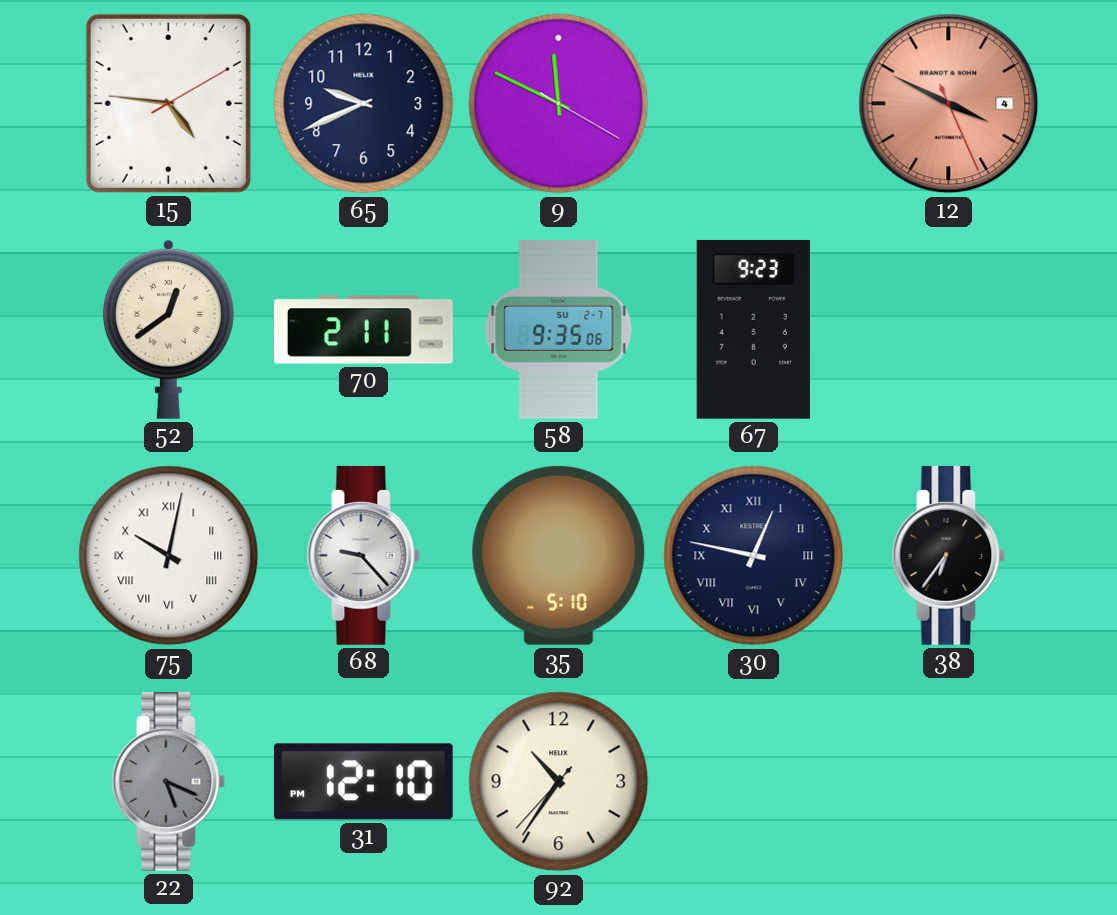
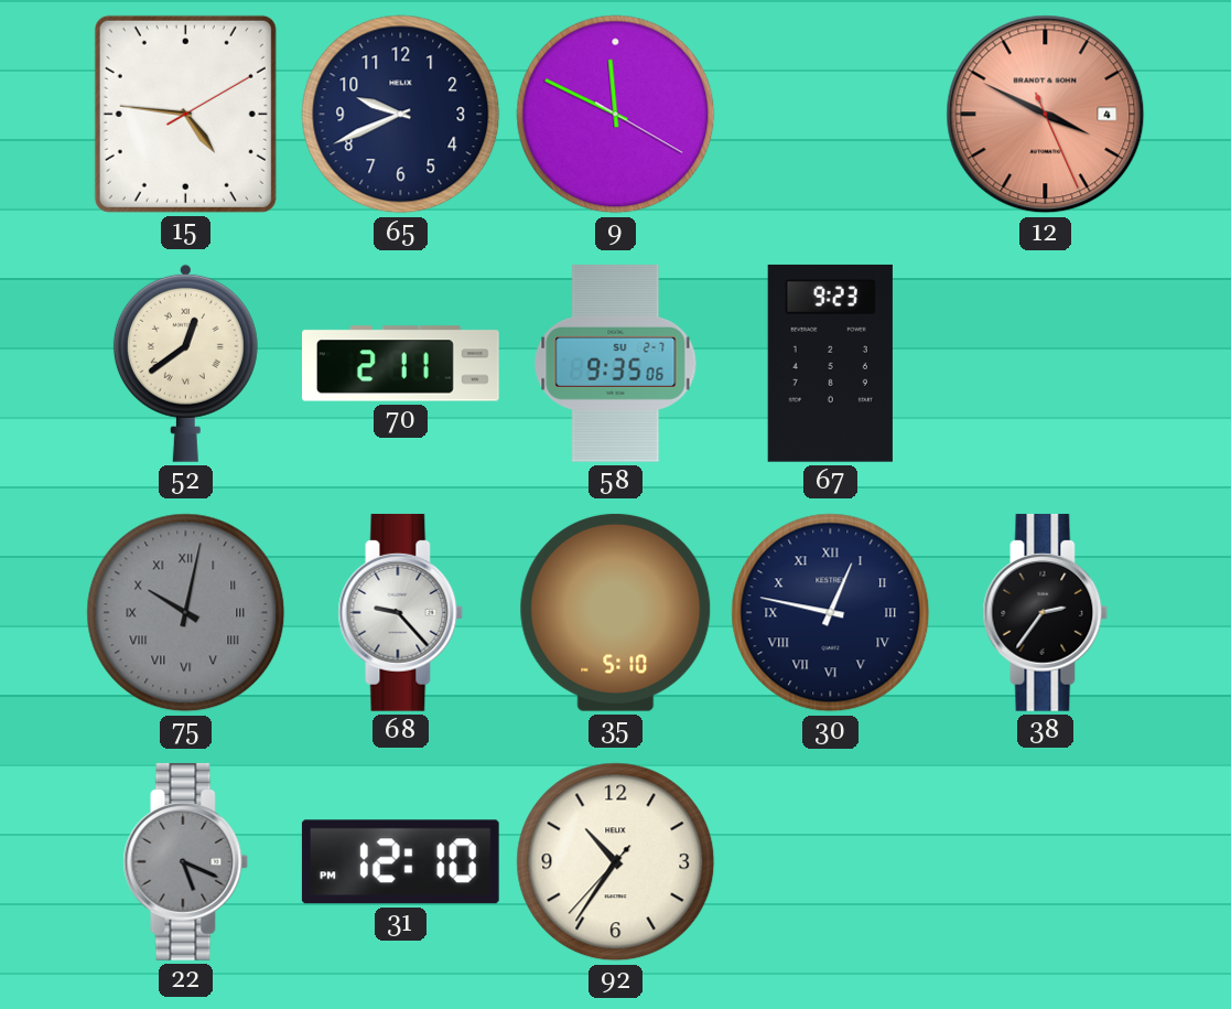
75 dial: white -> grey (186, 613)
38: 6:36 -> 2:36 (1046, 612)
